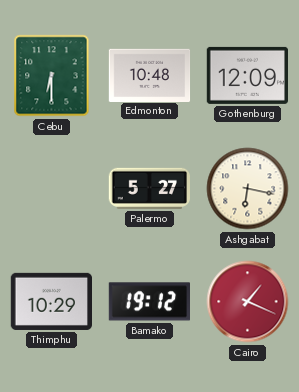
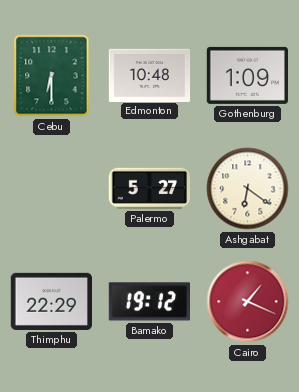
Gothenburg: 12:09 -> 1:09 (247, 75)
Ashgabat: 6:17 -> 6:21 (248, 189)
Thimphu: 10:29 -> 22:29 (51, 301)
